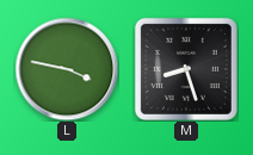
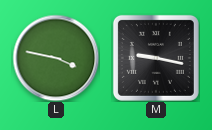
M: 8:27 -> 9:17 (156, 58)
